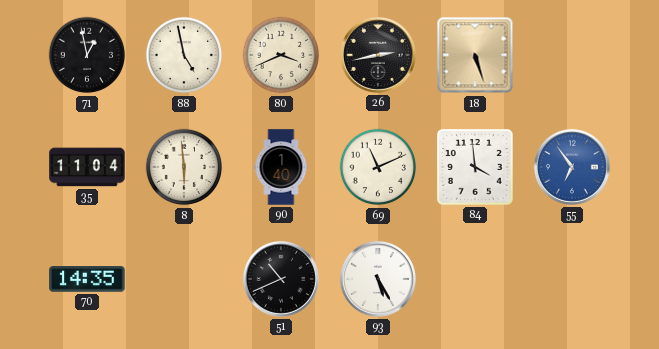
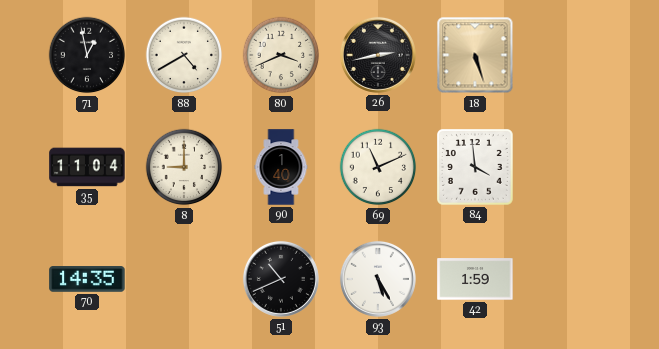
88: 4:58 -> 4:40 (184, 55)
8: 5:59 -> 9:00 (184, 167)
55: 6:54 -> none (572, 167)
42: none -> 1:59 (475, 279)
